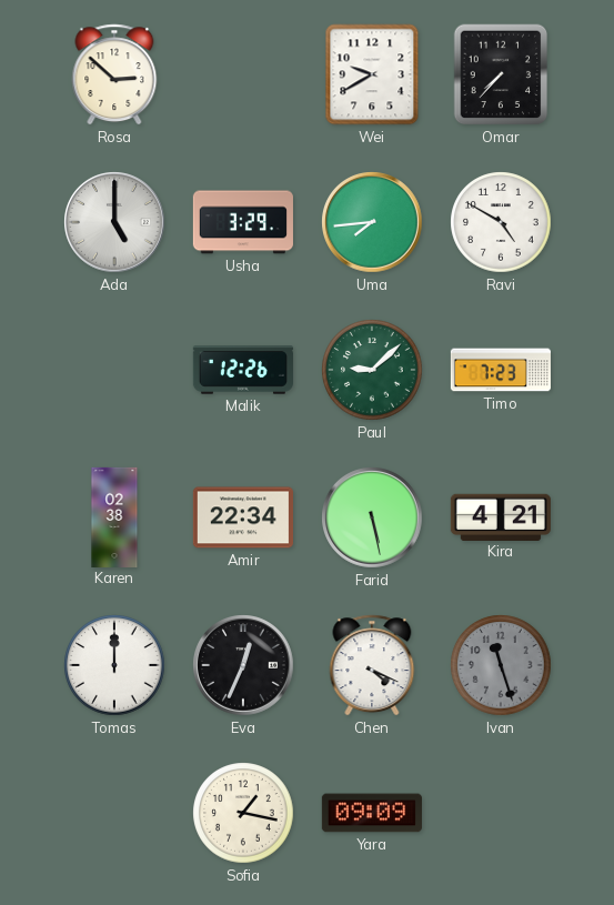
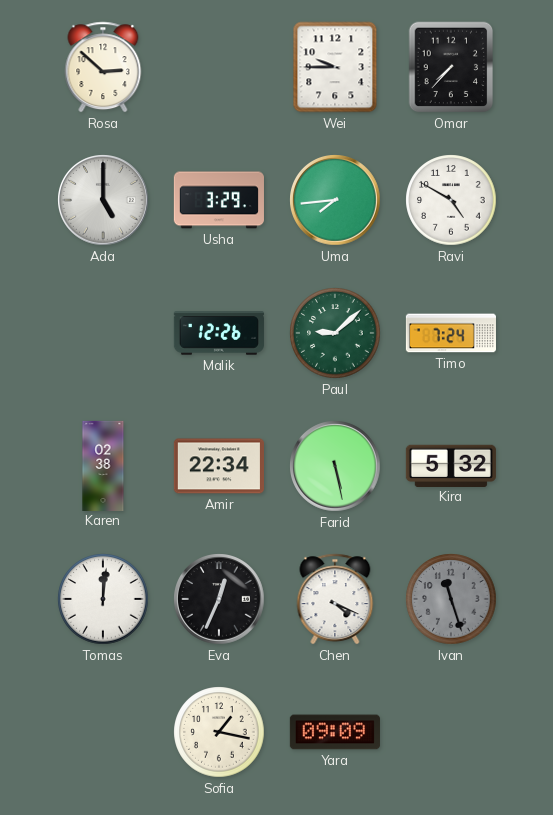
Wei: 9:40 -> 9:45 (335, 67)
Timo: 7:23 -> 7:24 (450, 333)
Kira: 4:21 -> 5:32 (451, 465)
Tomas: 12:00 -> 12:01 (103, 599)
